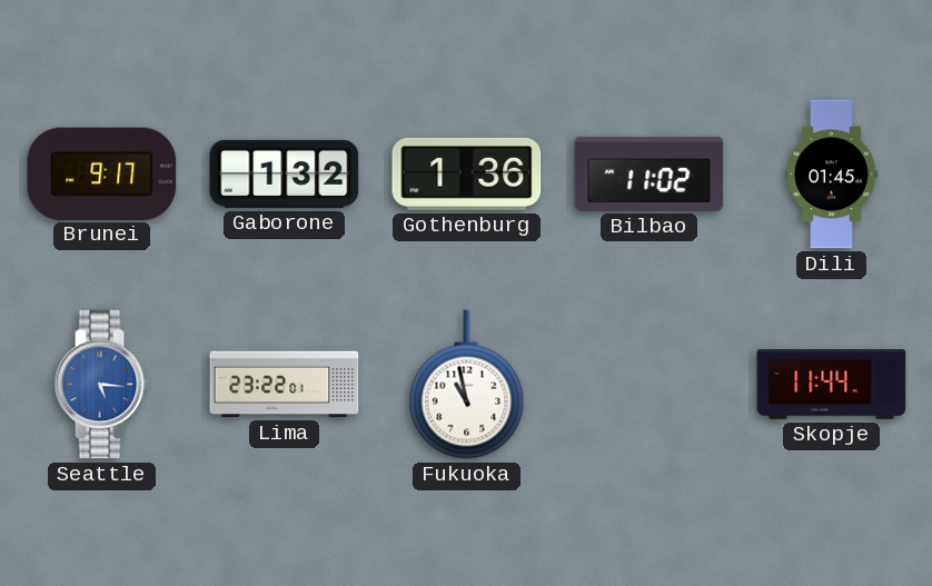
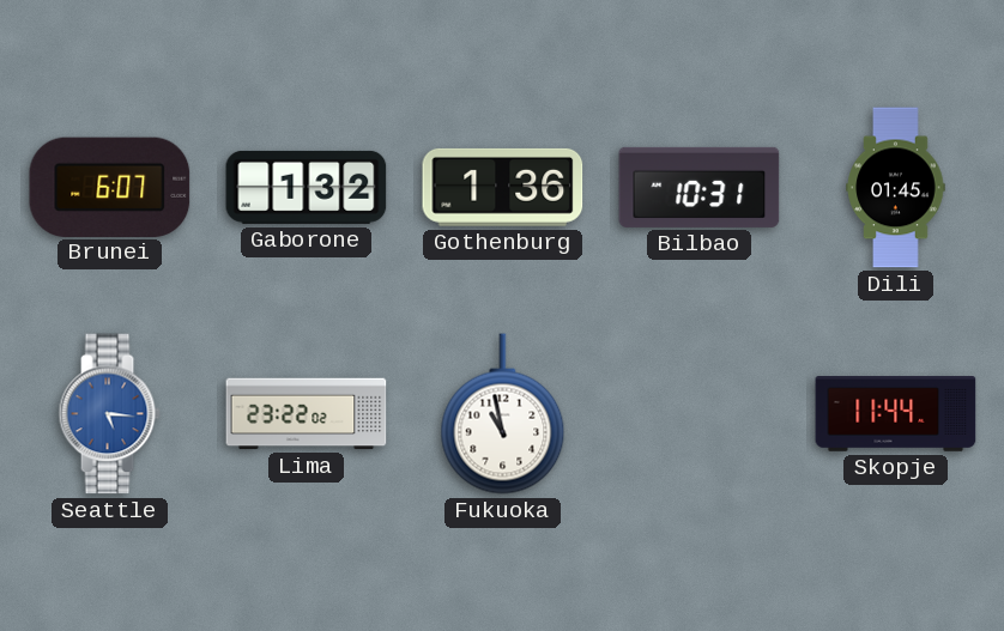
Brunei: 9:17 -> 6:07 (110, 187)
Bilbao: 11:02 -> 10:31 (700, 187)
Lima: 23:22:01 -> 23:22:02 (307, 414)
